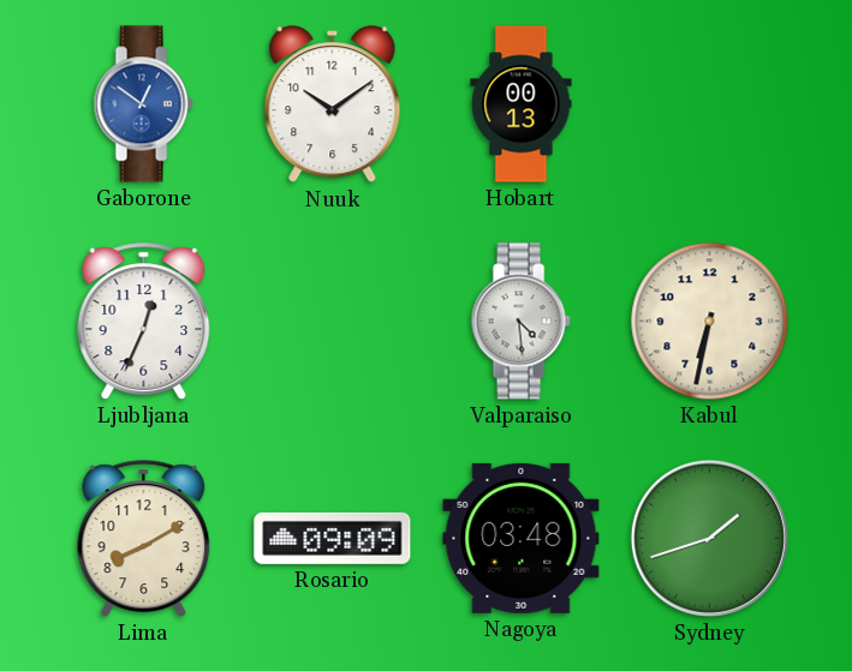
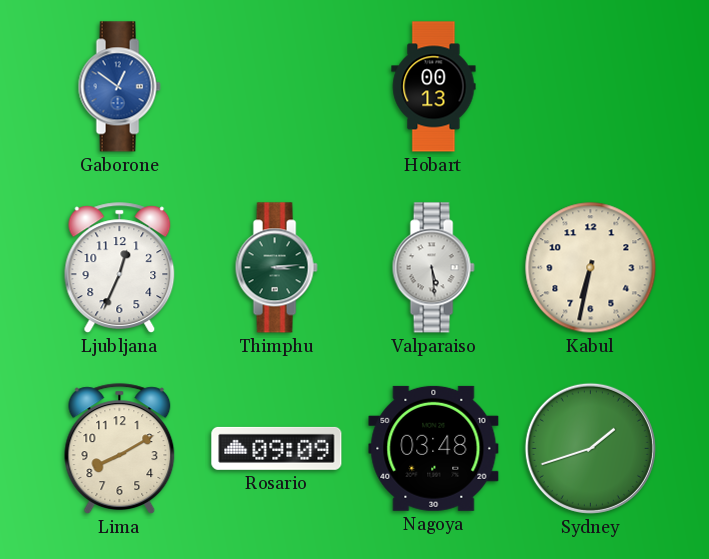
Nuuk: 10:09 -> none (333, 104)
Thimphu: none -> 3:14 (276, 268)
Valparaiso: 4:29 -> 5:29 (433, 268)
